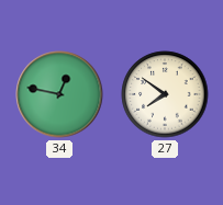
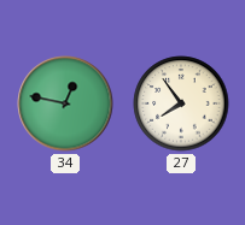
27: 7:51 -> 7:54 (181, 103)
